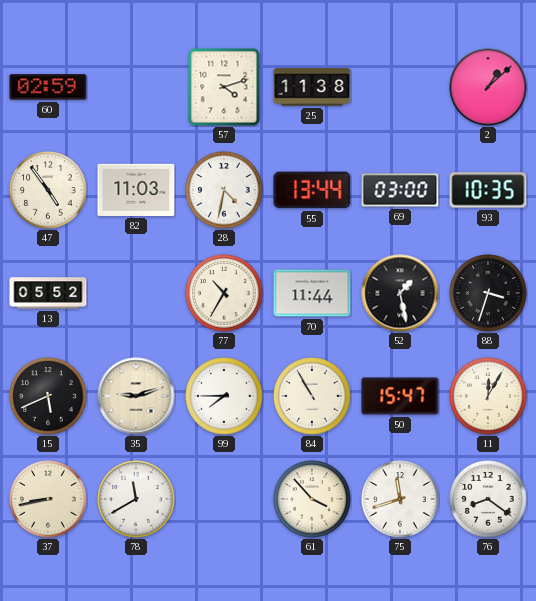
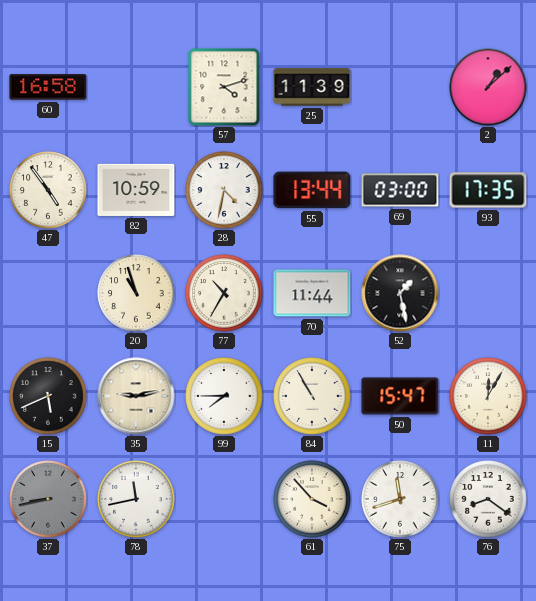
60: 02:59 -> 16:58 (48, 87)
25: 11:38 -> 11:39 (312, 87)
82: 11:03 -> 10:59 (136, 190)
93: 10:35 -> 17:35 (488, 190)
13: 05:52 -> none (48, 293)
20: none -> 10:57 (136, 293)
88: 3:33 -> none (488, 293)
35: 9:12 -> 9:13 (136, 396)
37 dial: cream -> grey (48, 499)
78: 11:40 -> 11:43 (136, 499)
